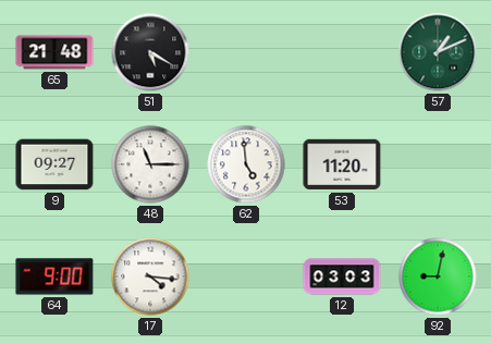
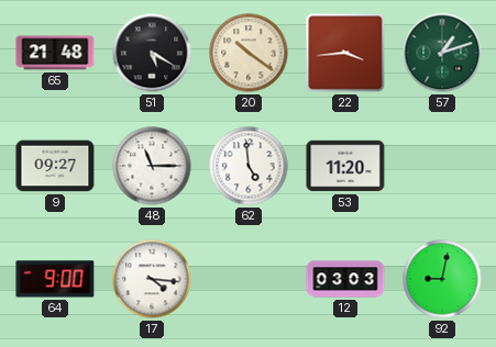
20: none -> 10:21 (249, 53)
22: none -> 3:44 (345, 53)
57: 1:11 -> 1:12 (442, 53)
